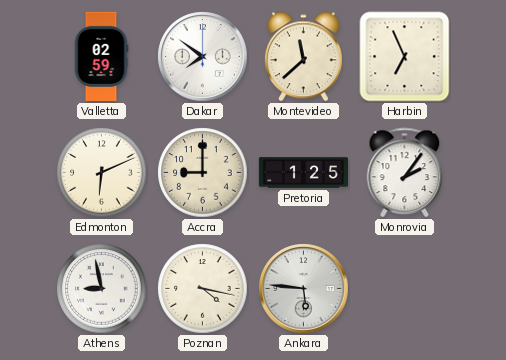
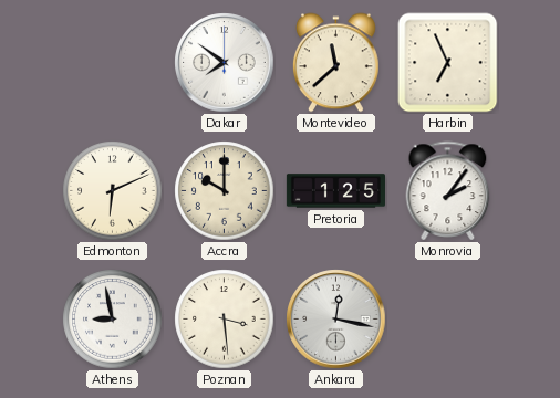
Valletta: 02:59 -> none (101, 56)
Accra: 9:00 -> 10:00 (225, 191)
Poznan: 4:17 -> 3:29 (225, 320)
Ankara: 5:46 -> 12:17 (336, 320)
